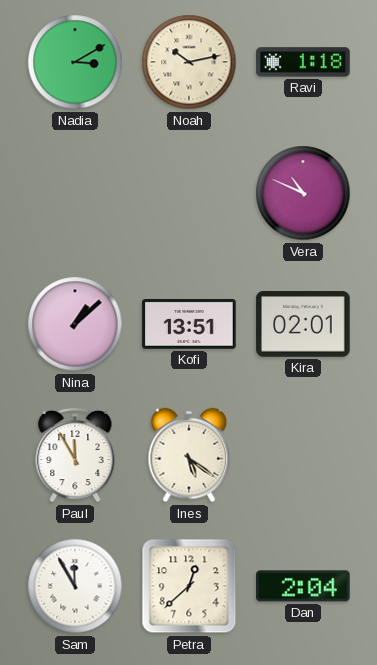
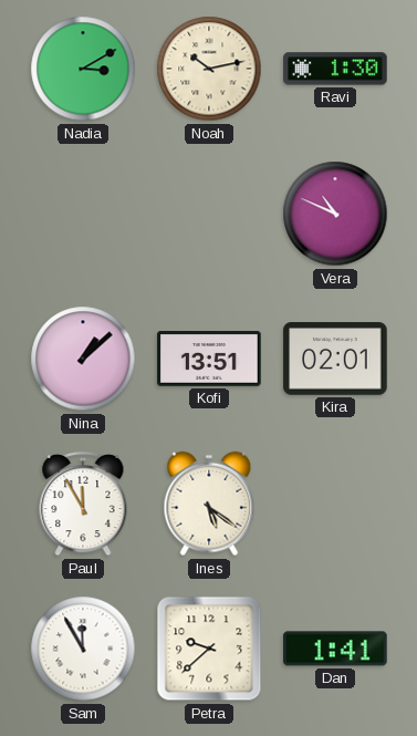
Ravi: 1:18 -> 1:30 (335, 69)
Petra: 12:38 -> 9:38 (209, 649)
Dan: 2:04 -> 1:41 (335, 649)
